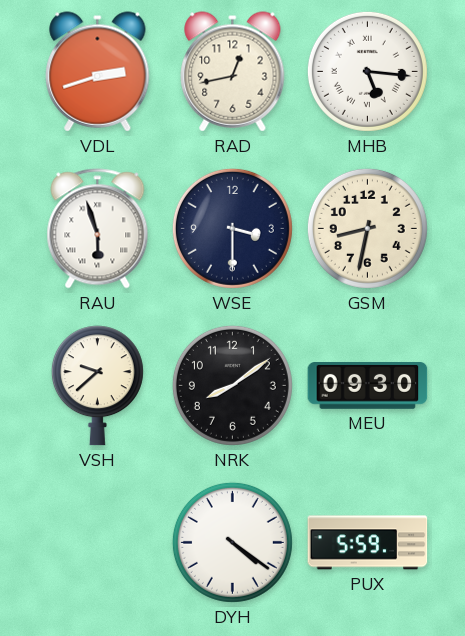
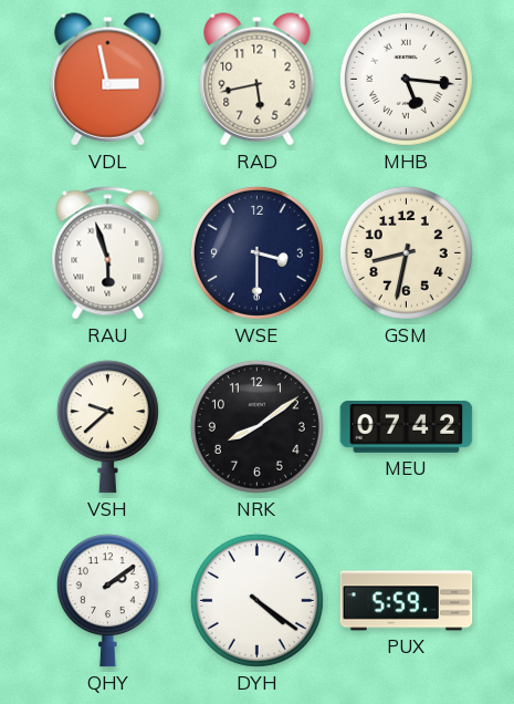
VDL: 2:42 -> 2:58 (108, 80)
RAD: 12:43 -> 5:43 (258, 80)
MEU: 09:30 -> 07:42 (407, 427)
QHY: none -> 2:09 (107, 601)
